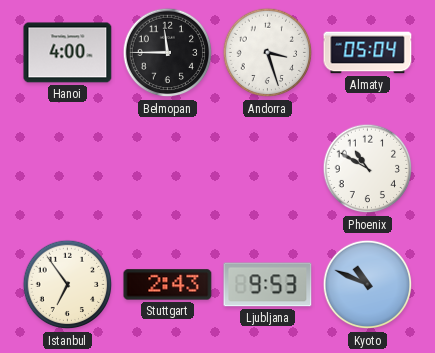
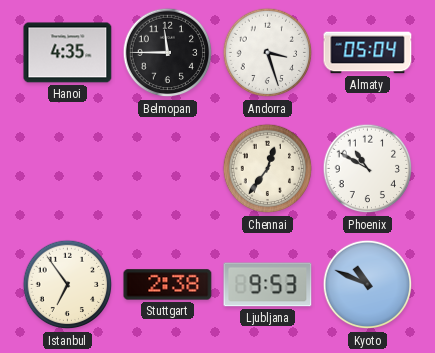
Hanoi: 4:00 -> 4:35 (68, 53)
Chennai: none -> 12:36 (268, 169)
Stuttgart: 2:43 -> 2:38 (168, 285)
